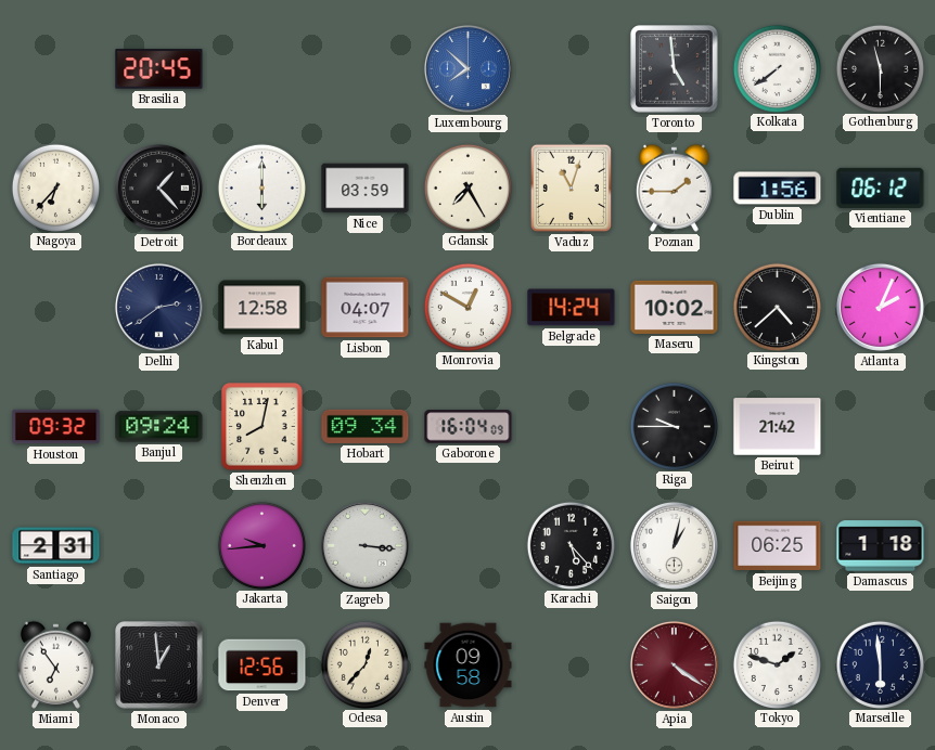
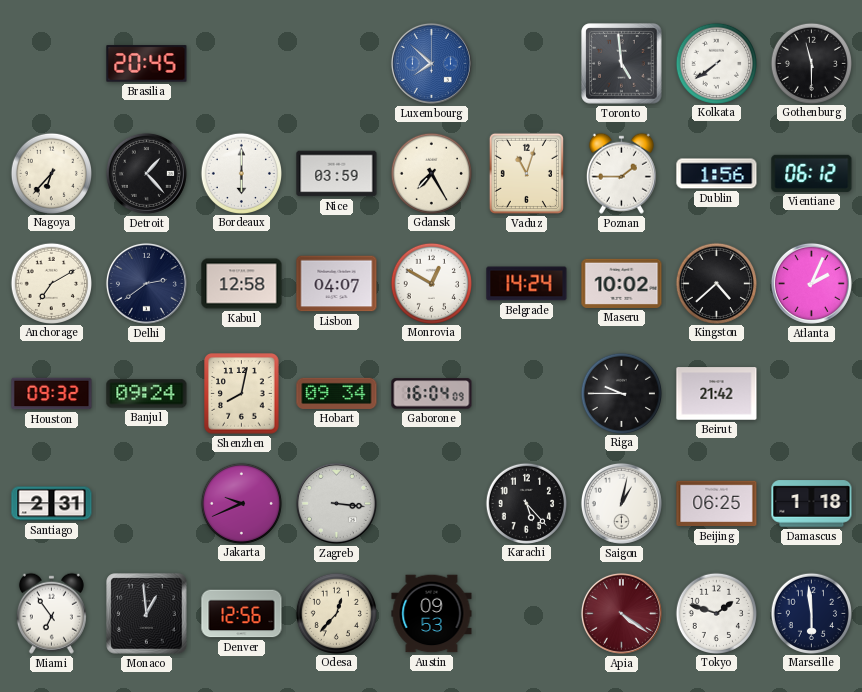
Anchorage: none -> 7:10 (51, 283)
Jakarta: 9:44 -> 9:41 (241, 503)
Austin: 09:58 -> 09:53 (432, 614)
